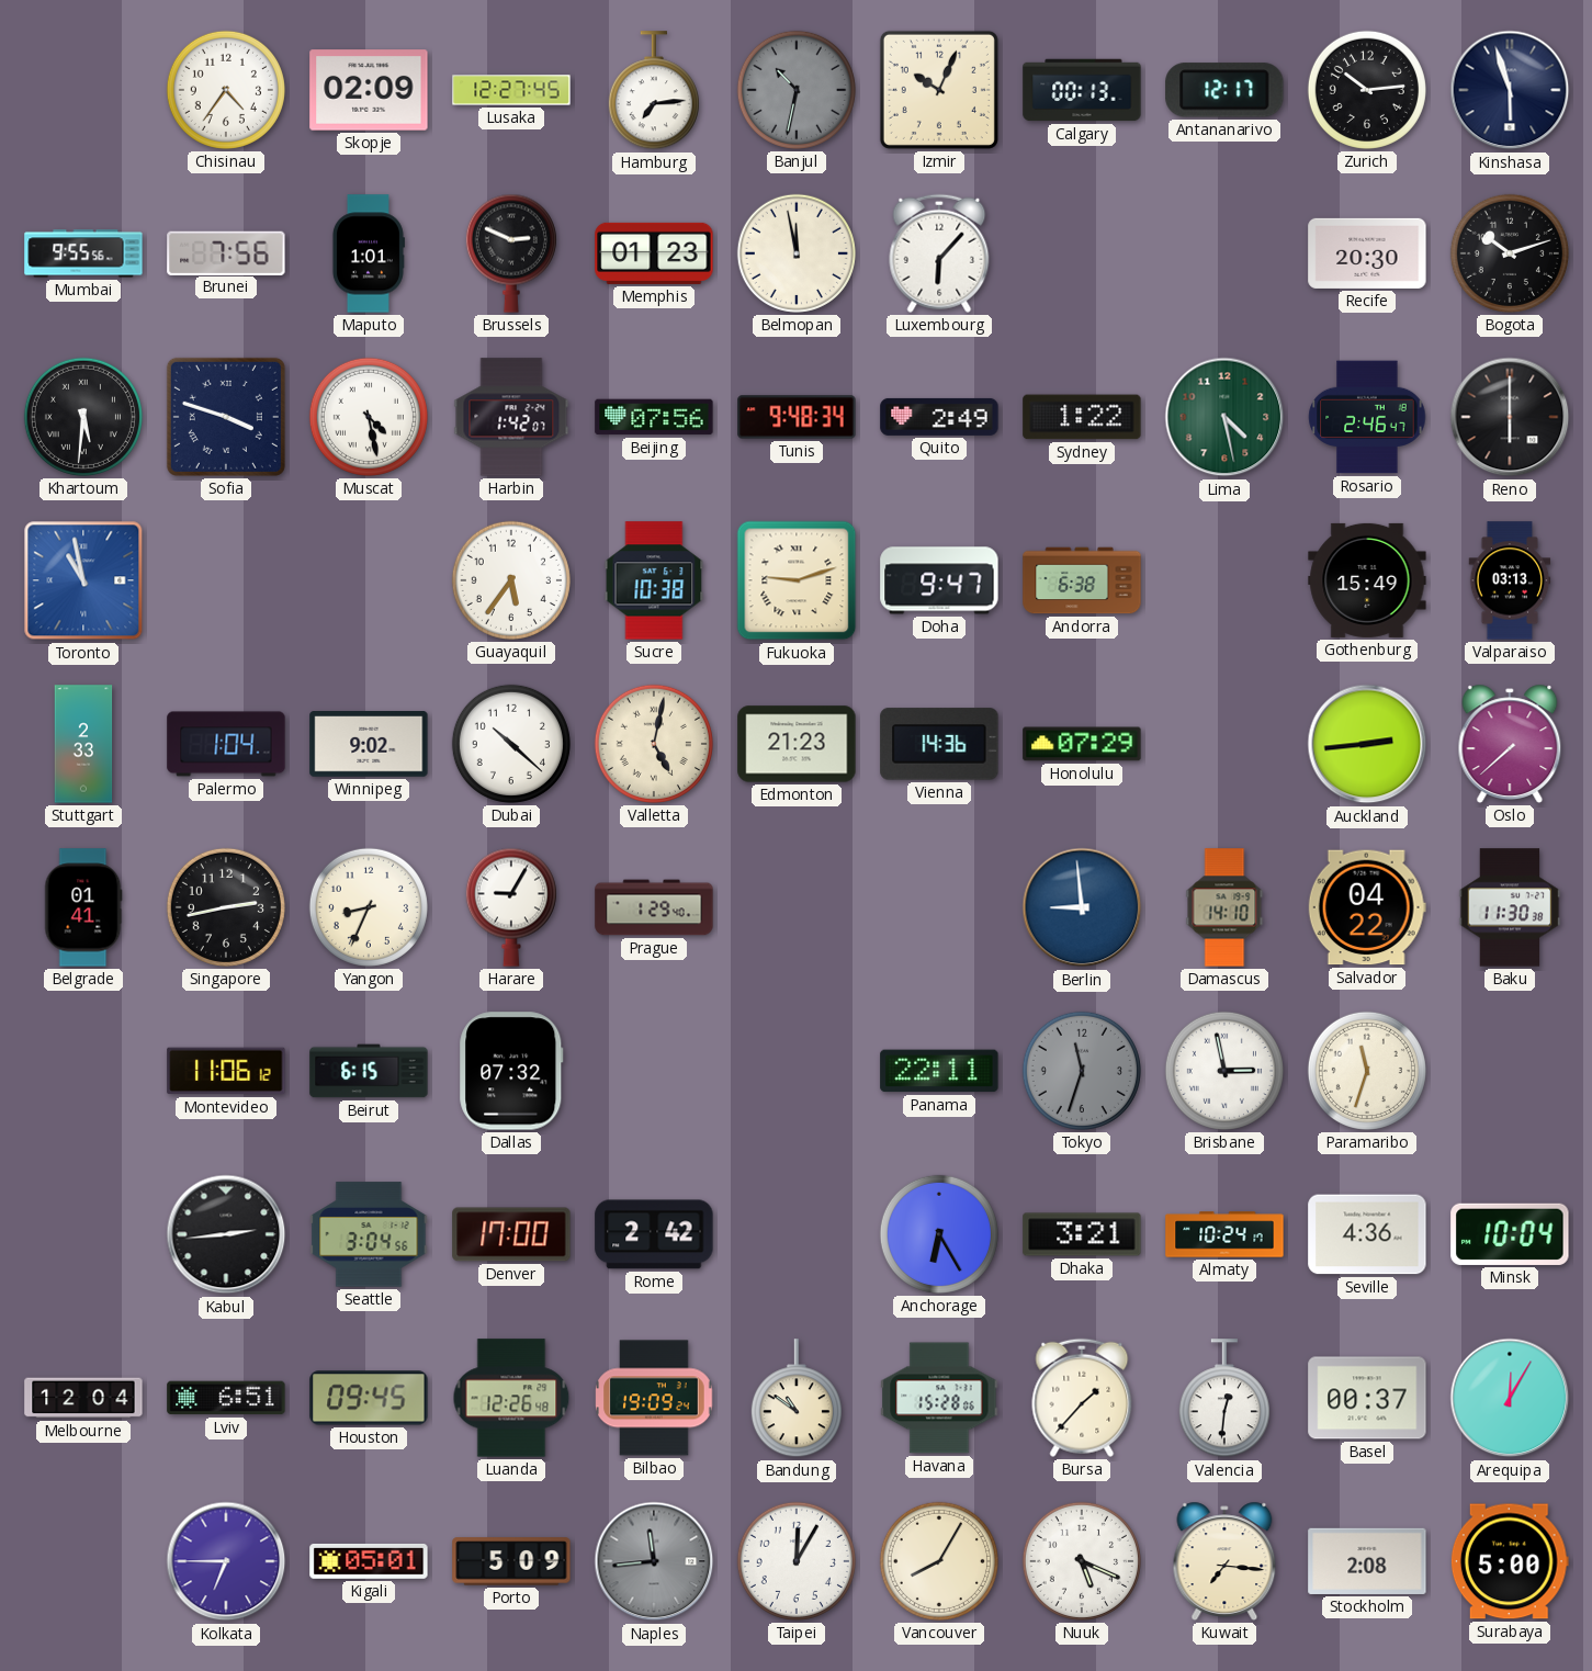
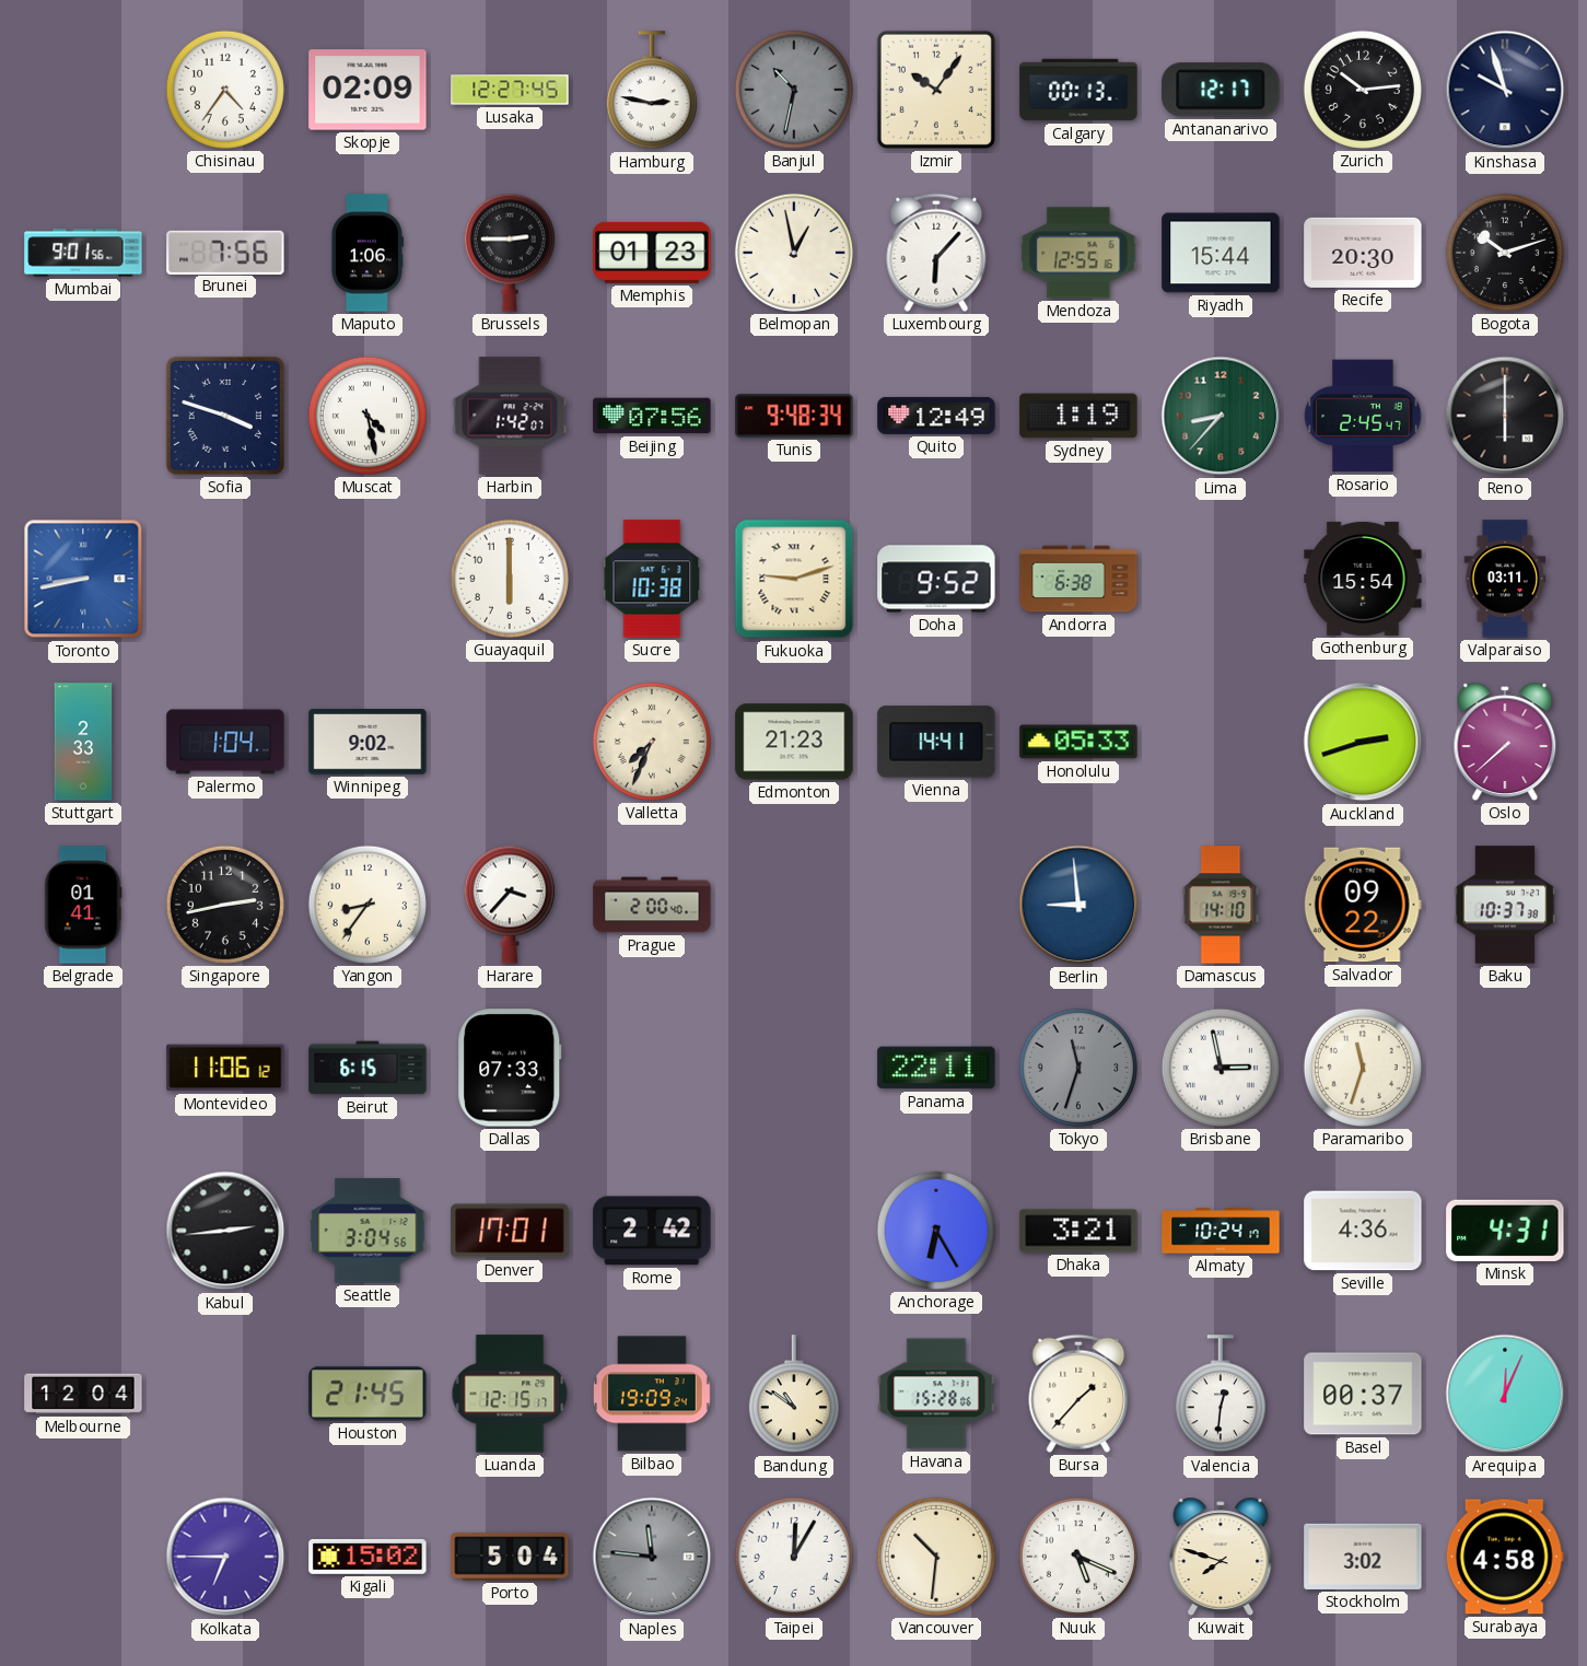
Hamburg: 7:14 -> 2:47 (652, 91)
Izmir: 10:04 -> 10:06 (936, 90)
Kinshasa: 5:57 -> 9:57 (1505, 90)
Mumbai: 9:55 -> 9:01 (83, 253)
Maputo: 1:01 -> 1:06 (366, 253)
Brussels: 2:49 -> 2:45 (510, 253)
Belmopan: 11:58 -> 12:58 (794, 253)
Mendoza: none -> 12:55 (1078, 253)
Riyadh: none -> 15:44 (1221, 253)
Khartoum: 5:31 -> none (83, 417)
Quito: 2:49 -> 12:49 (936, 416)
Sydney: 1:22 -> 1:19 (1078, 416)
Lima: 4:28 -> 8:37 (1221, 416)
Rosario: 2:46 -> 2:45 (1363, 416)
Toronto: 10:58 -> 8:43 (83, 579)
Guayaquil: 5:36 -> 6:00 (510, 579)
Doha: 9:47 -> 9:52 (936, 579)
Gothenburg: 15:49 -> 15:54 (1363, 579)
Valparaiso: 03:13 -> 03:11 (1505, 579)
Dubai: 10:22 -> none (511, 744)
Valletta: 5:02 -> 7:34 (652, 742)
Vienna: 14:36 -> 14:41 (936, 742)
Honolulu: 07:29 -> 05:33 (1078, 742)
Auckland: 2:44 -> 2:42 (1363, 742)
Yangon: 8:34 -> 8:36 (367, 905)
Harare: 9:05 -> 3:37 (510, 905)
Prague: 1:29 -> 2:00 (652, 905)
Salvador: 04:22 -> 09:22 (1363, 905)
Baku: 11:30 -> 10:37 (1505, 905)
Dallas: 07:32 -> 07:33 (510, 1068)
Denver: 17:00 -> 17:01 (510, 1231)
Minsk: 10:04 -> 4:31 (1505, 1231)
Lviv: 6:51 -> none (226, 1398)
Houston: 09:45 -> 21:45 (367, 1394)
Luanda: 12:26 -> 12:15 (510, 1394)
Arequipa: 12:05 -> 12:04 (1505, 1394)
Kigali: 05:01 -> 15:02 (367, 1557)
Porto: 5:09 -> 5:04 (510, 1557)
Naples: 11:44 -> 11:46 (652, 1557)
Vancouver: 8:05 -> 10:31 (936, 1557)
Kuwait: 7:16 -> 7:48 (1221, 1557)
Stockholm: 2:08 -> 3:02 (1363, 1557)
Surabaya: 5:00 -> 4:58 (1505, 1557)
